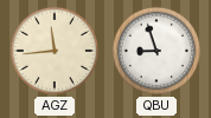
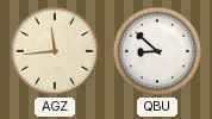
QBU: 8:57 -> 8:52 (157, 51)
